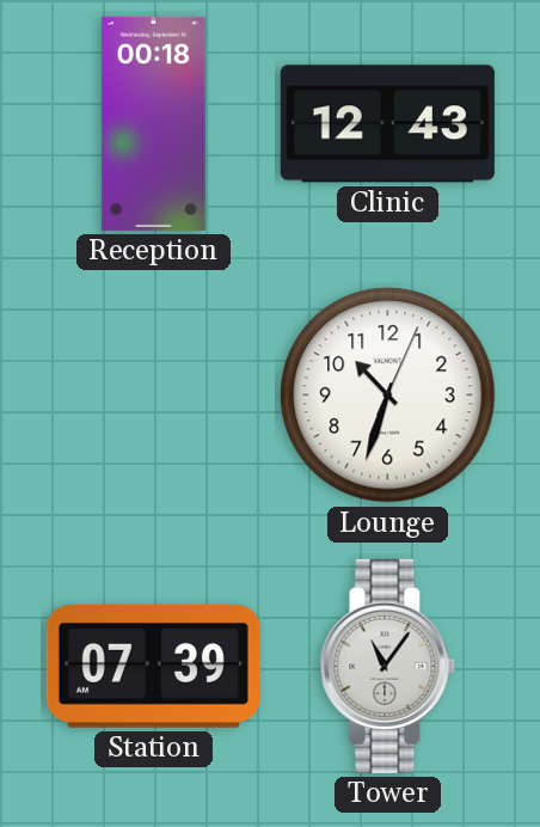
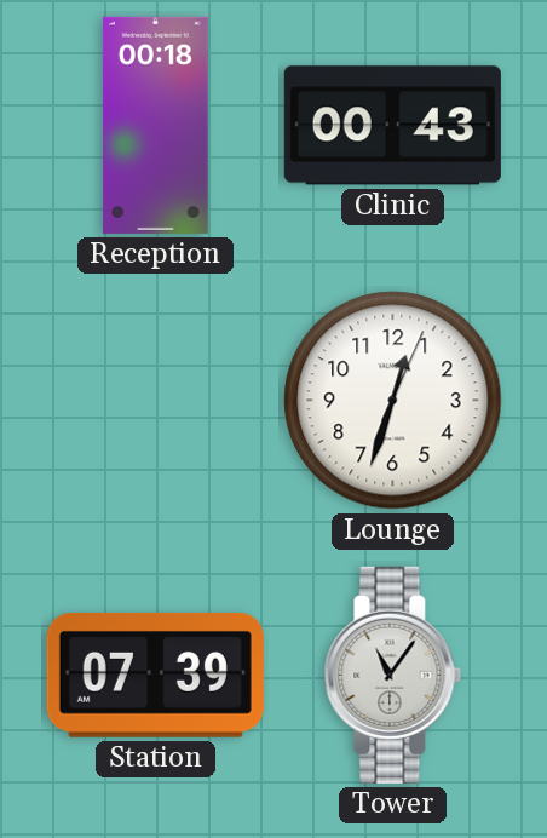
Clinic: 12:43 -> 00:43 (392, 126)
Lounge: 10:33 -> 12:33 (393, 401)
